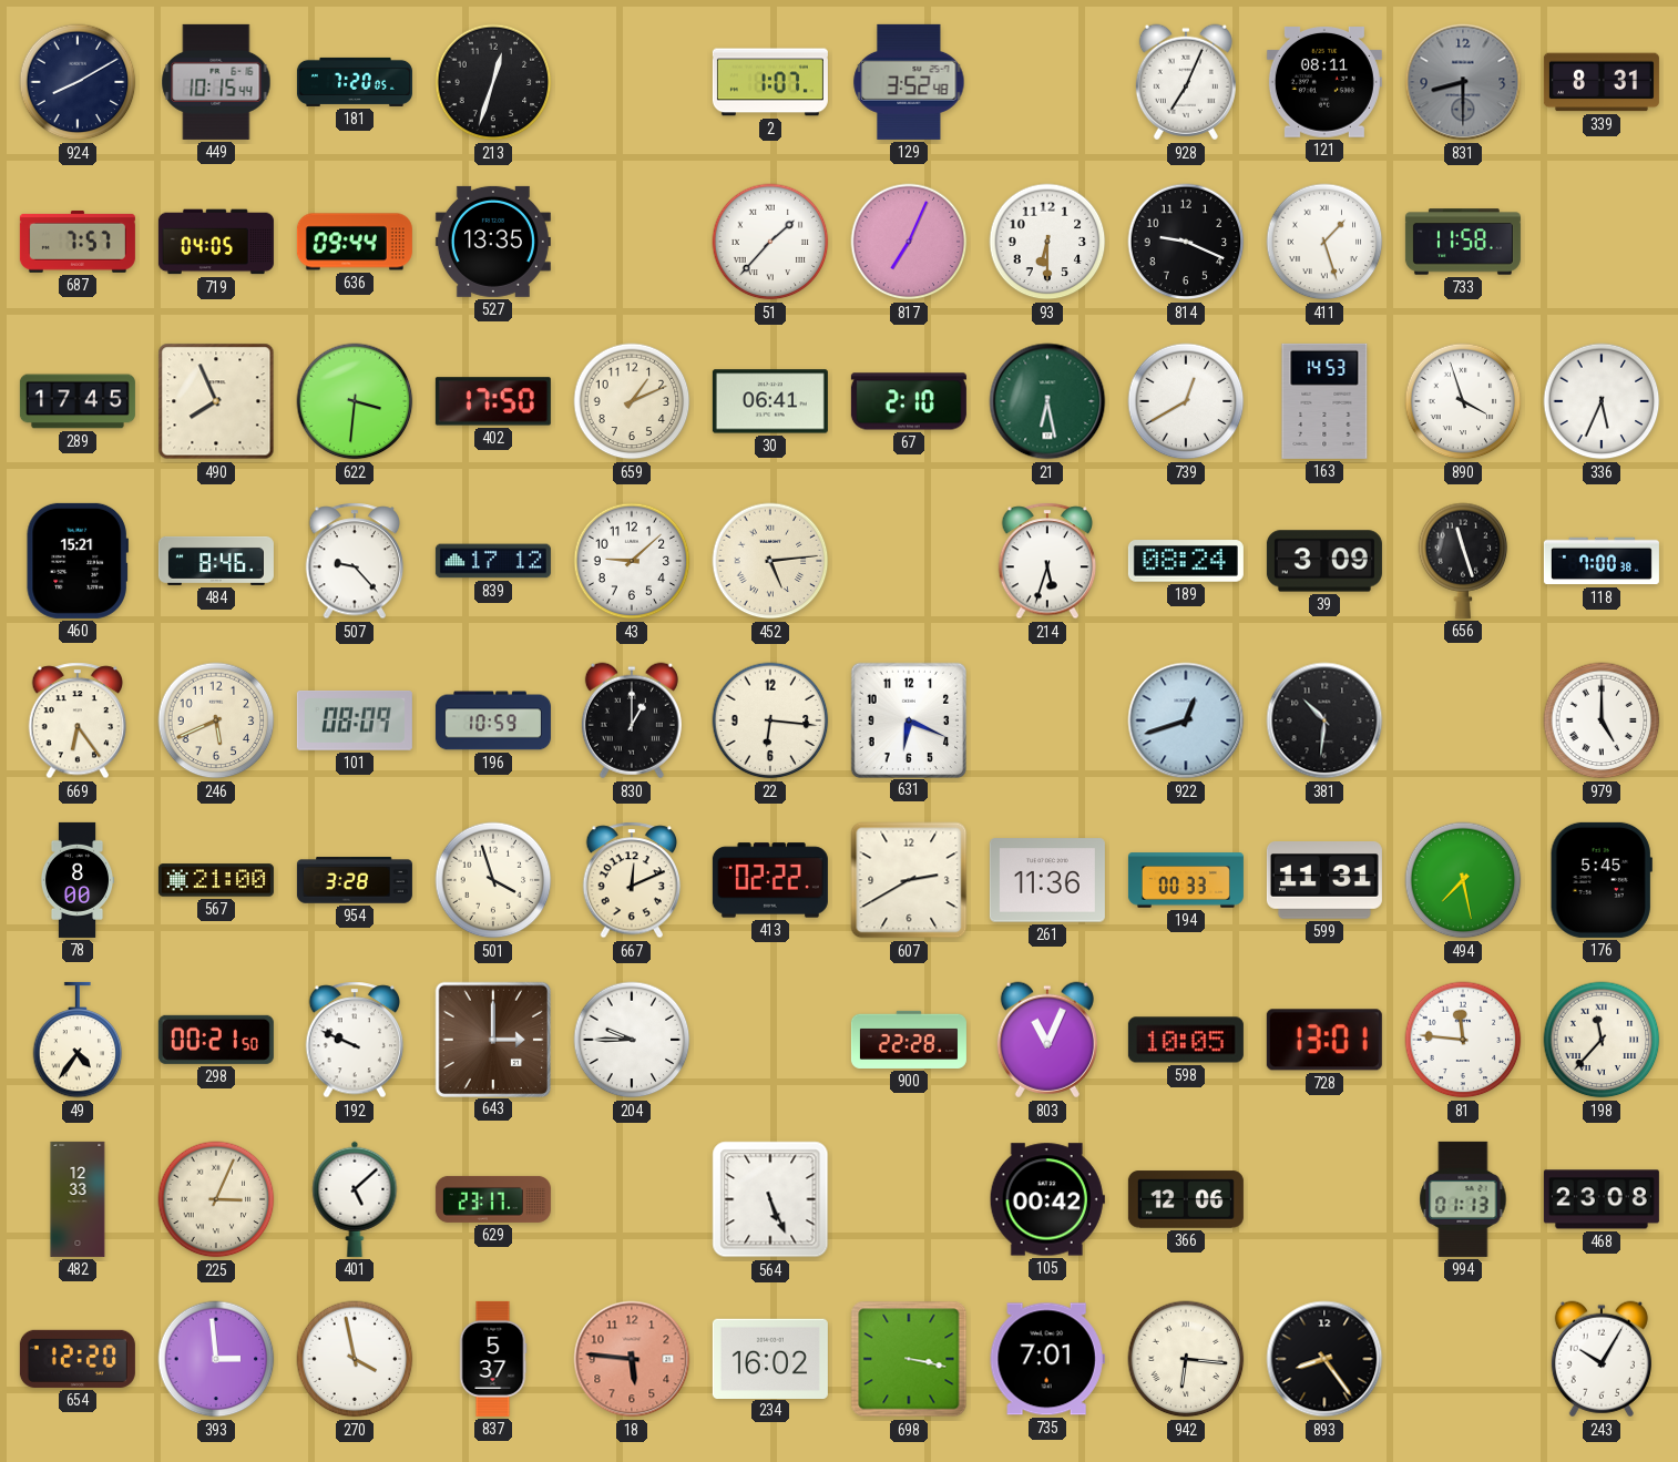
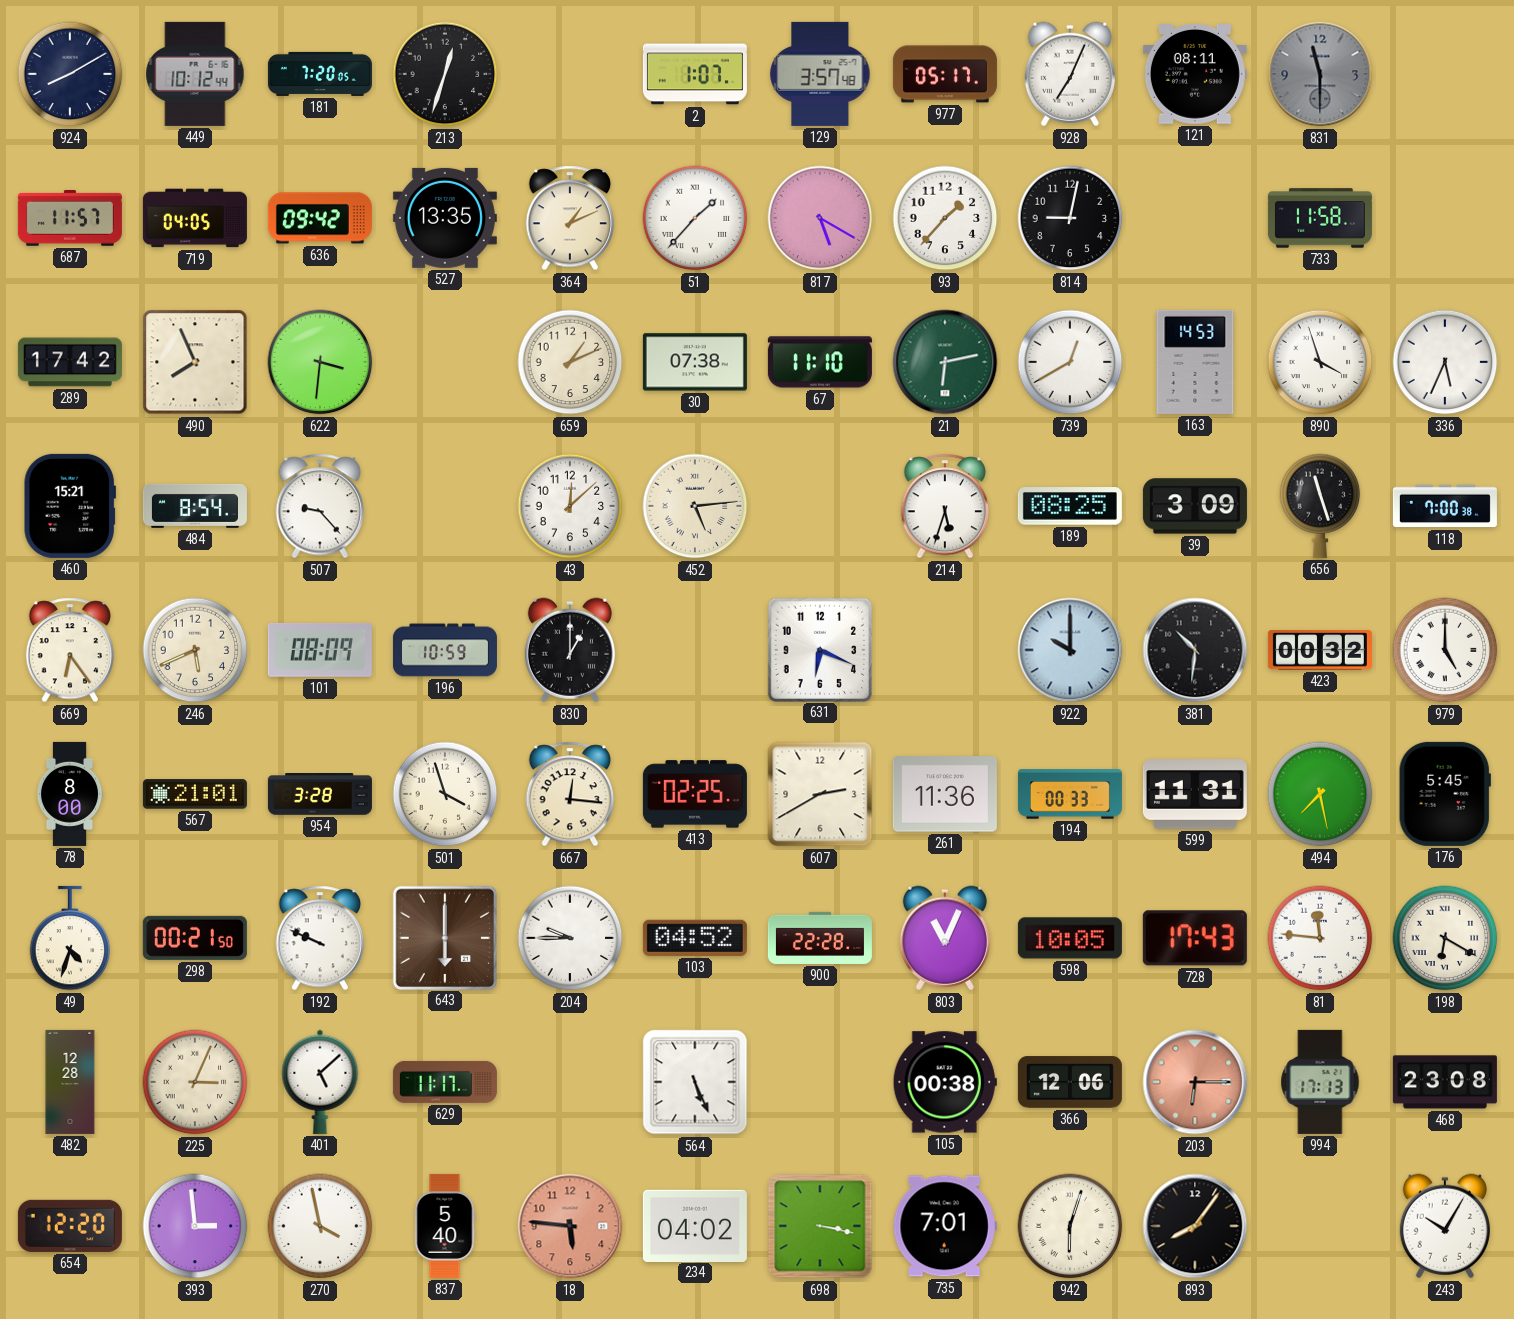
449: 10:15 -> 10:12 (195, 74)
129: 3:52 -> 3:57 (820, 74)
977: none -> 05:17 (945, 74)
831: 8:30 -> 11:30 (1320, 74)
339: 8:31 -> none (1602, 82)
687: 7:57 -> 11:57 (70, 218)
636: 09:44 -> 09:42 (320, 218)
364: none -> 1:11 (570, 218)
817: 7:04 -> 5:20 (820, 218)
93: 6:30 -> 1:37 (945, 218)
814: 9:19 -> 9:02 (1070, 218)
411: 1:27 -> none (1324, 242)
289: 17:45 -> 17:42 (70, 362)
402: 17:50 -> none (493, 401)
30: 06:41 -> 07:38 (695, 362)
67: 2:10 -> 11:10 (820, 362)
21: 6:28 -> 6:13 (945, 362)
484: 8:46 -> 8:54 (195, 506)
839: 17:12 -> none (493, 561)
43: 9:08 -> 12:08 (570, 506)
189: 08:24 -> 08:25 (1070, 506)
22: 6:16 -> none (770, 720)
922: 12:42 -> 10:00 (1070, 650)
423: none -> 00:32 (1320, 650)
567: 21:00 -> 21:01 (195, 794)
667: 12:11 -> 12:16 (570, 794)
413: 02:22 -> 02:25 (695, 794)
49: 4:36 -> 4:33 (70, 938)
643: 3:00 -> 6:00 (444, 937)
103: none -> 04:52 (695, 938)
728: 13:01 -> 17:43 (1195, 938)
198: 11:37 -> 6:20 (1445, 938)
482: 12:33 -> 12:28 (70, 1082)
629: 23:17 -> 11:17 (445, 1082)
105: 00:42 -> 00:38 (945, 1082)
203: none -> 6:15 (1195, 1082)
994: 01:13 -> 17:13 (1320, 1082)
837: 5:37 -> 5:40 (445, 1226)
234: 16:02 -> 04:02 (695, 1225)
942: 6:16 -> 6:03 (1070, 1226)
893: 8:24 -> 8:06 (1195, 1226)
